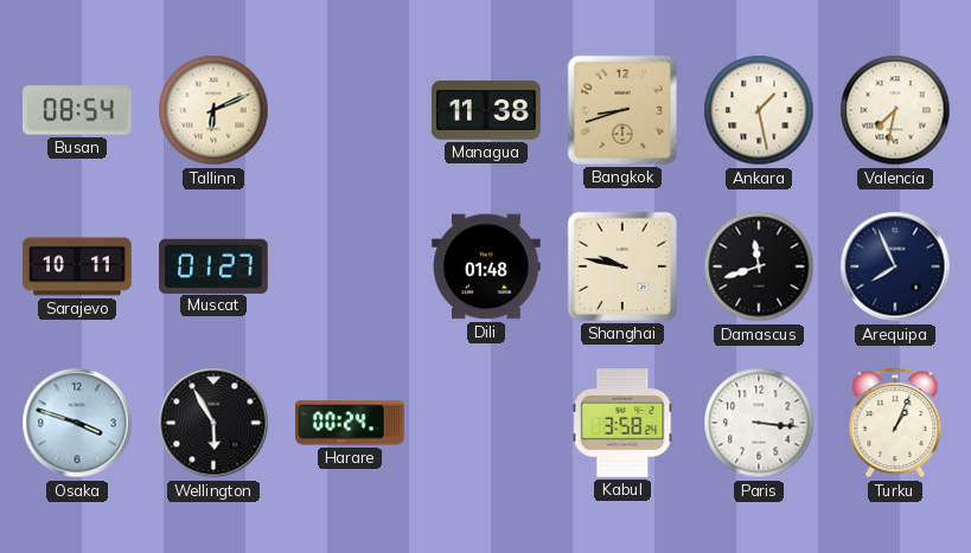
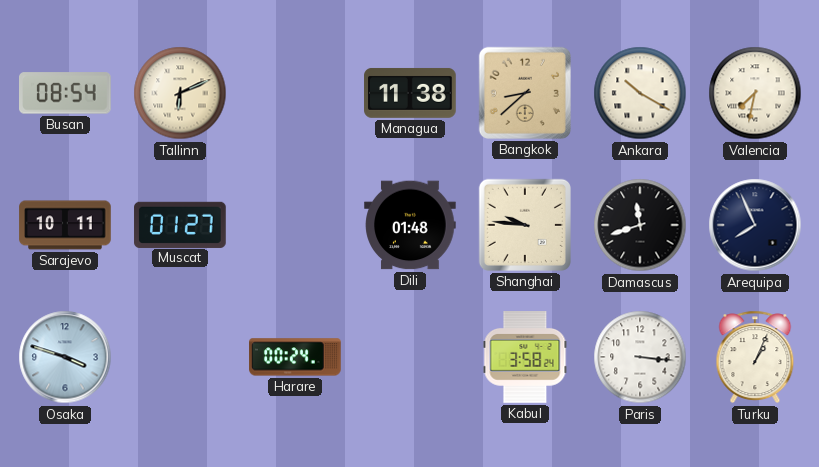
Bangkok: 8:42 -> 8:38 (525, 93)
Ankara: 1:28 -> 10:20 (640, 93)
Shanghai: 9:47 -> 9:46 (525, 225)
Wellington: 5:55 -> none (213, 423)
